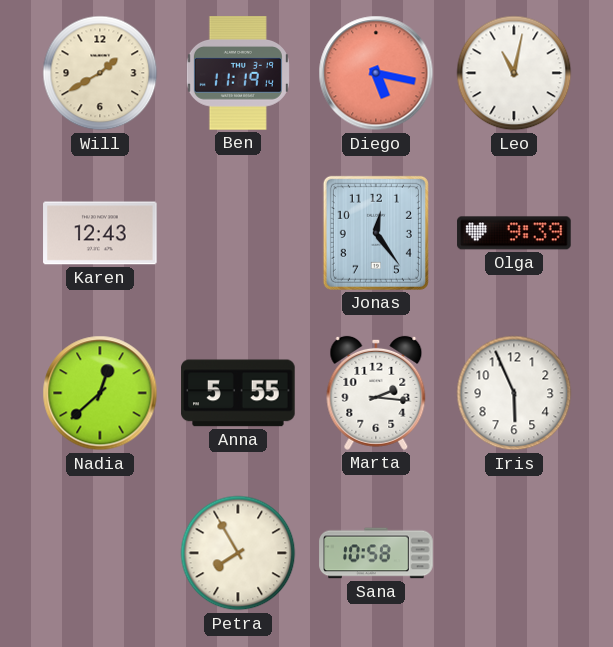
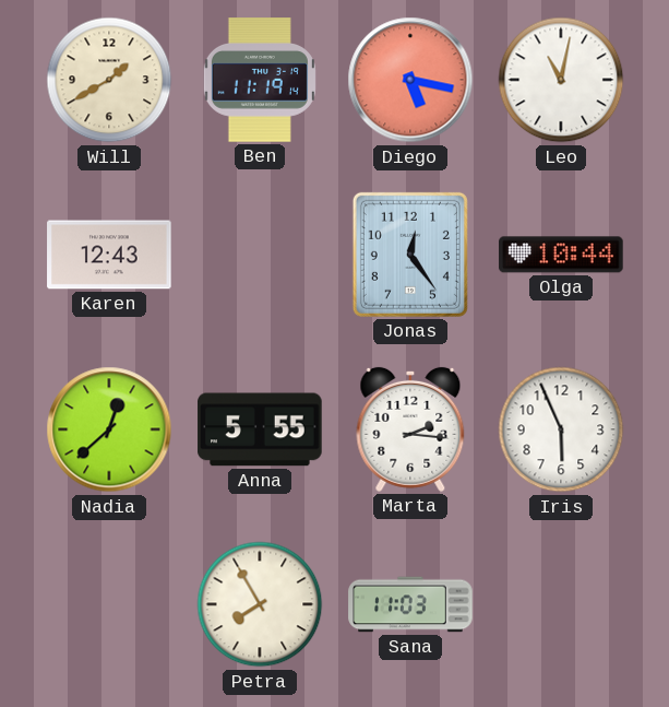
Olga: 9:39 -> 10:44 (561, 255)
Sana: 10:58 -> 11:03 (410, 604)
